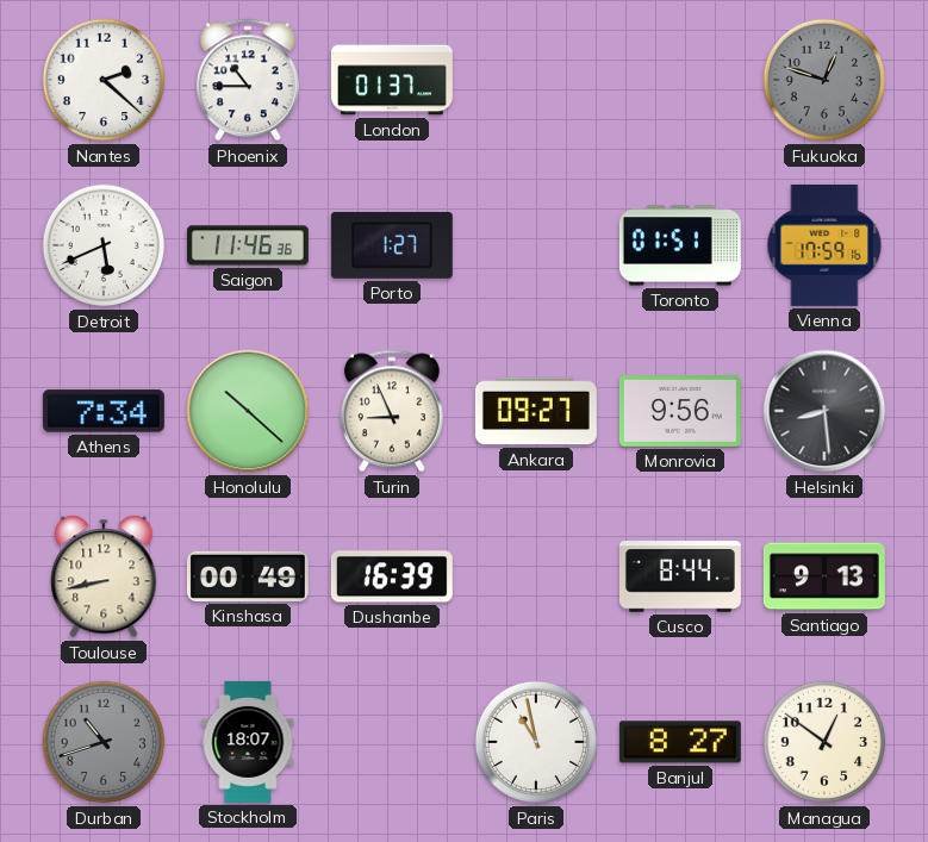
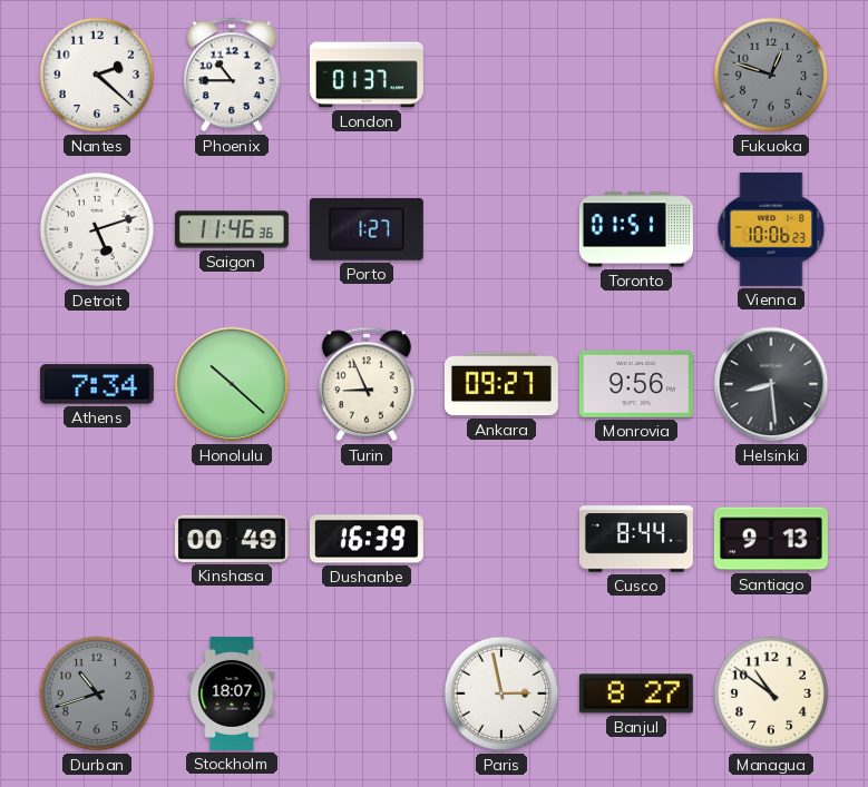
Detroit: 5:41 -> 5:12 (97, 229)
Vienna: 17:59 -> 10:06 (771, 229)
Toulouse: 8:43 -> none (104, 576)
Paris: 10:58 -> 2:58 (501, 693)
Managua: 12:51 -> 10:51 (771, 693)
